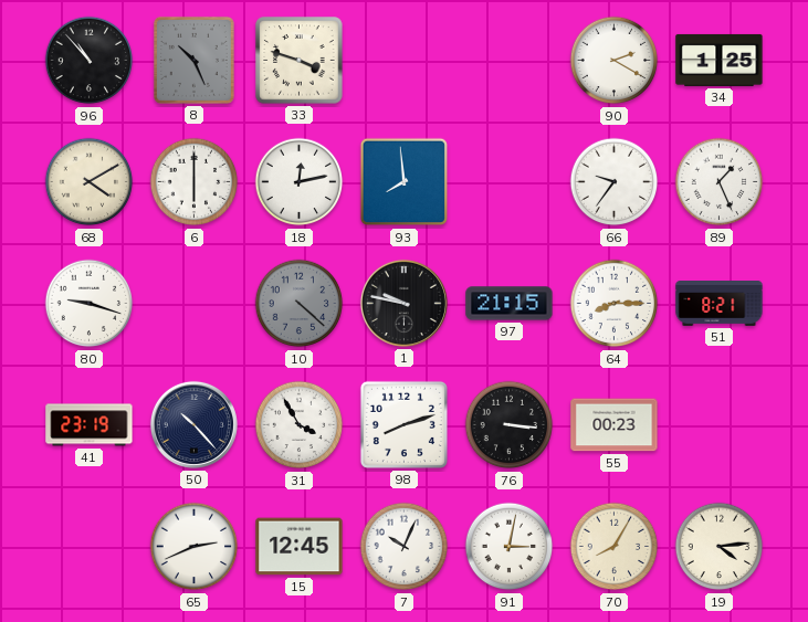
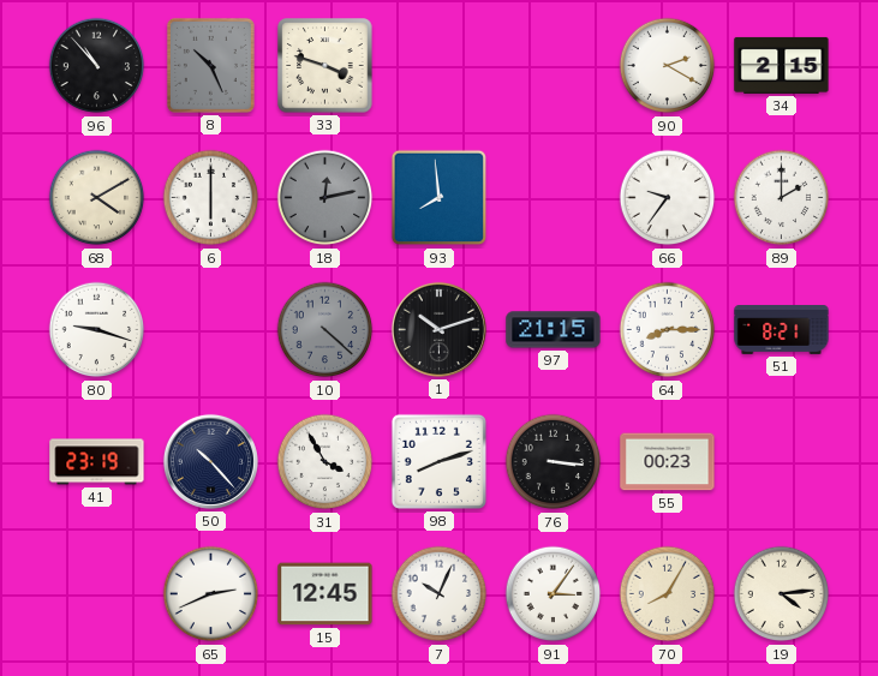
34: 1:25 -> 2:15 (782, 65)
18 dial: white -> grey (325, 198)
89: 1:26 -> 2:00 (782, 198)
1: 9:47 -> 10:12 (438, 329)
91: 3:02 -> 3:06 (554, 594)
